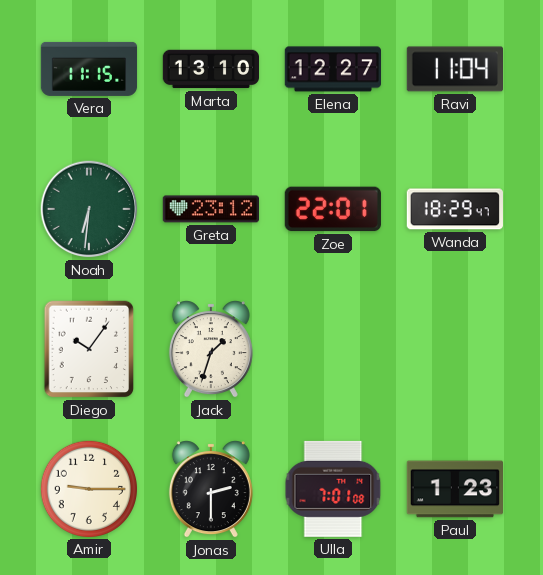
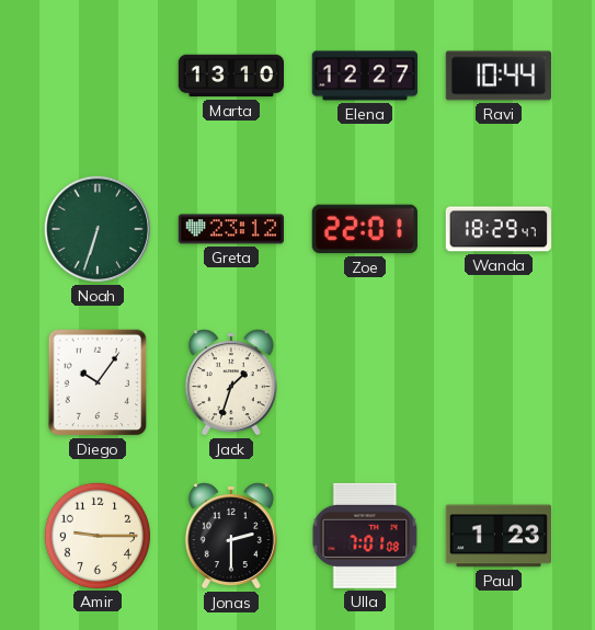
Vera: 11:15 -> none (89, 69)
Ravi: 11:04 -> 10:44 (497, 76)
Noah: 6:31 -> 6:33 (98, 229)
